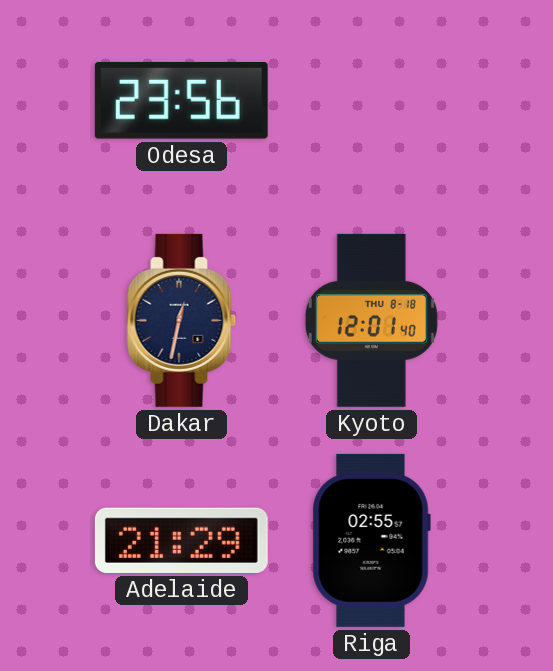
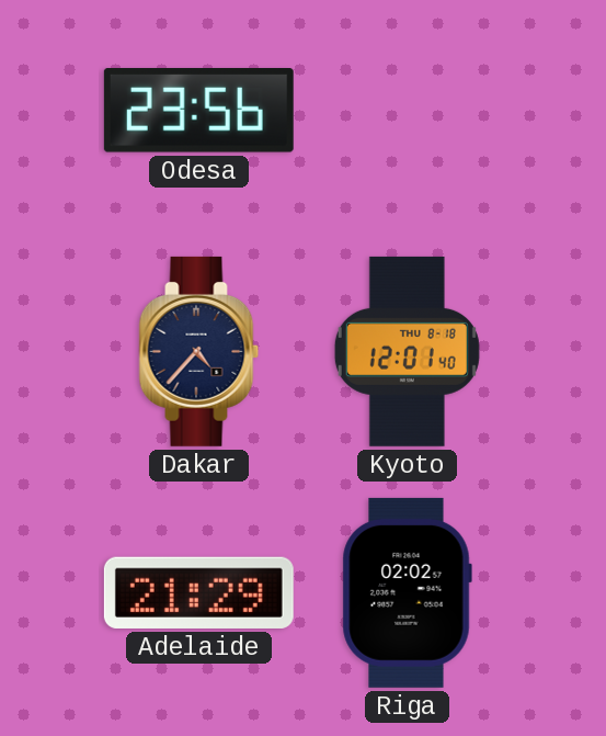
Dakar: 12:32 -> 4:37 (199, 351)
Riga: 02:55 -> 02:02 (407, 592)
